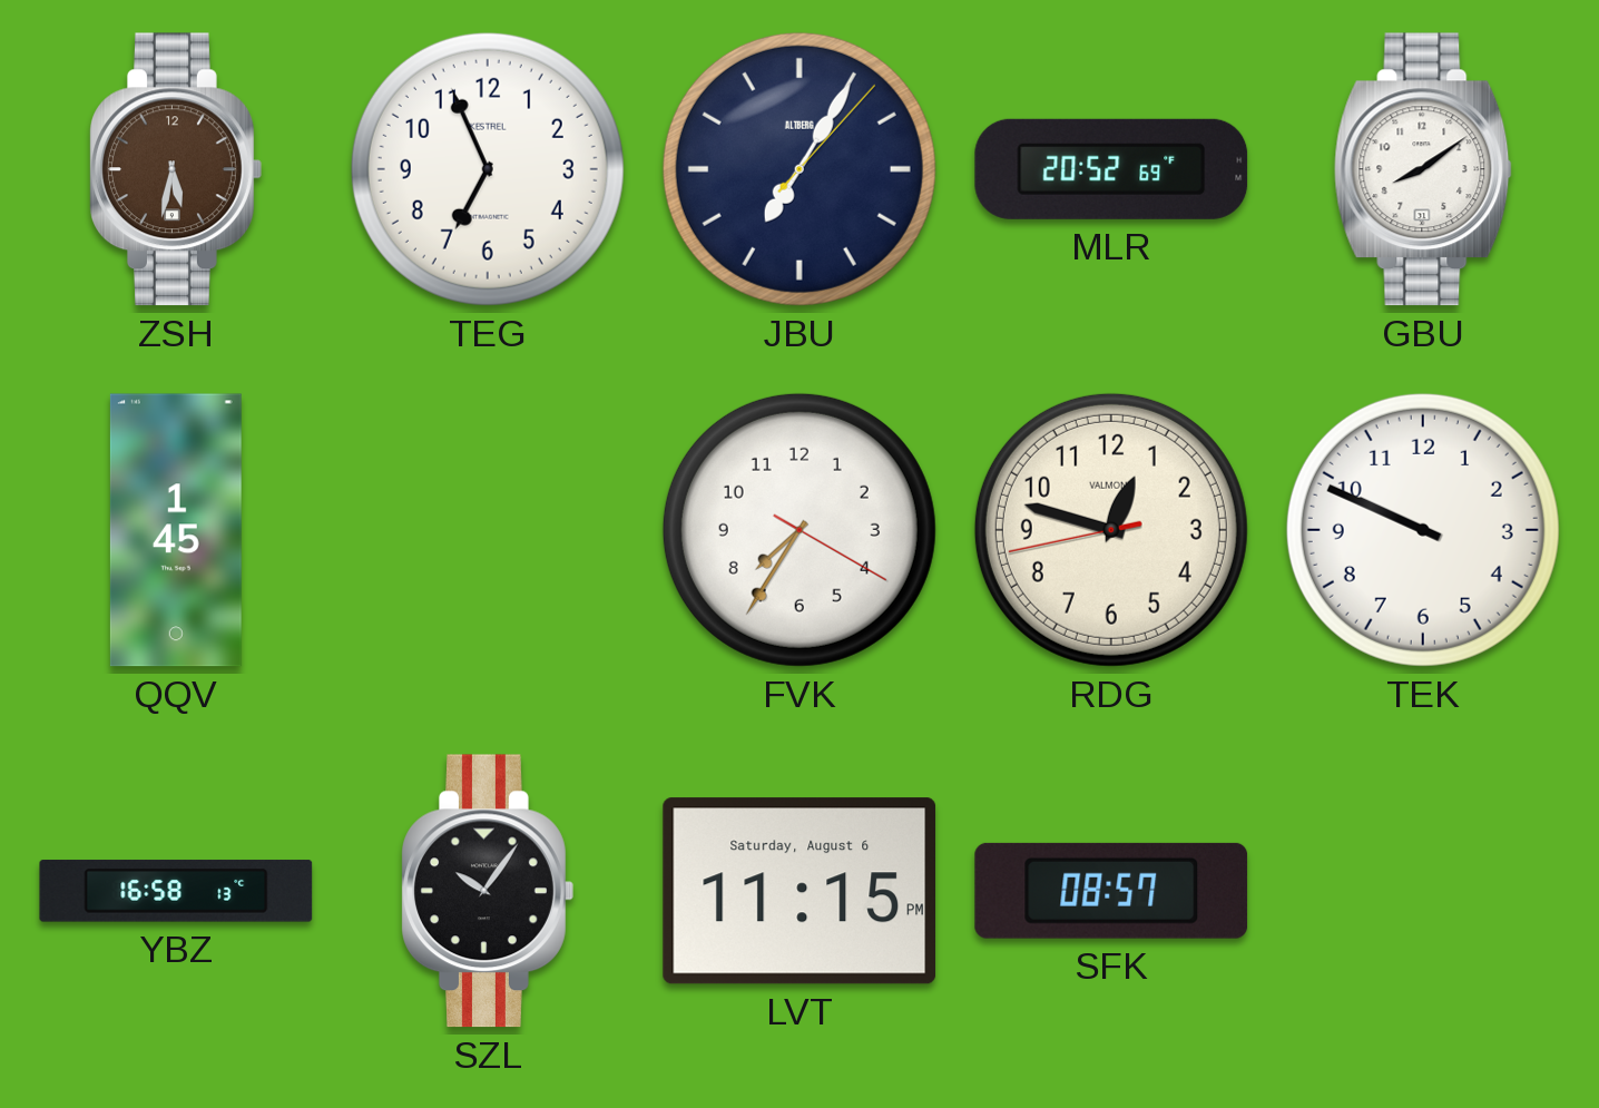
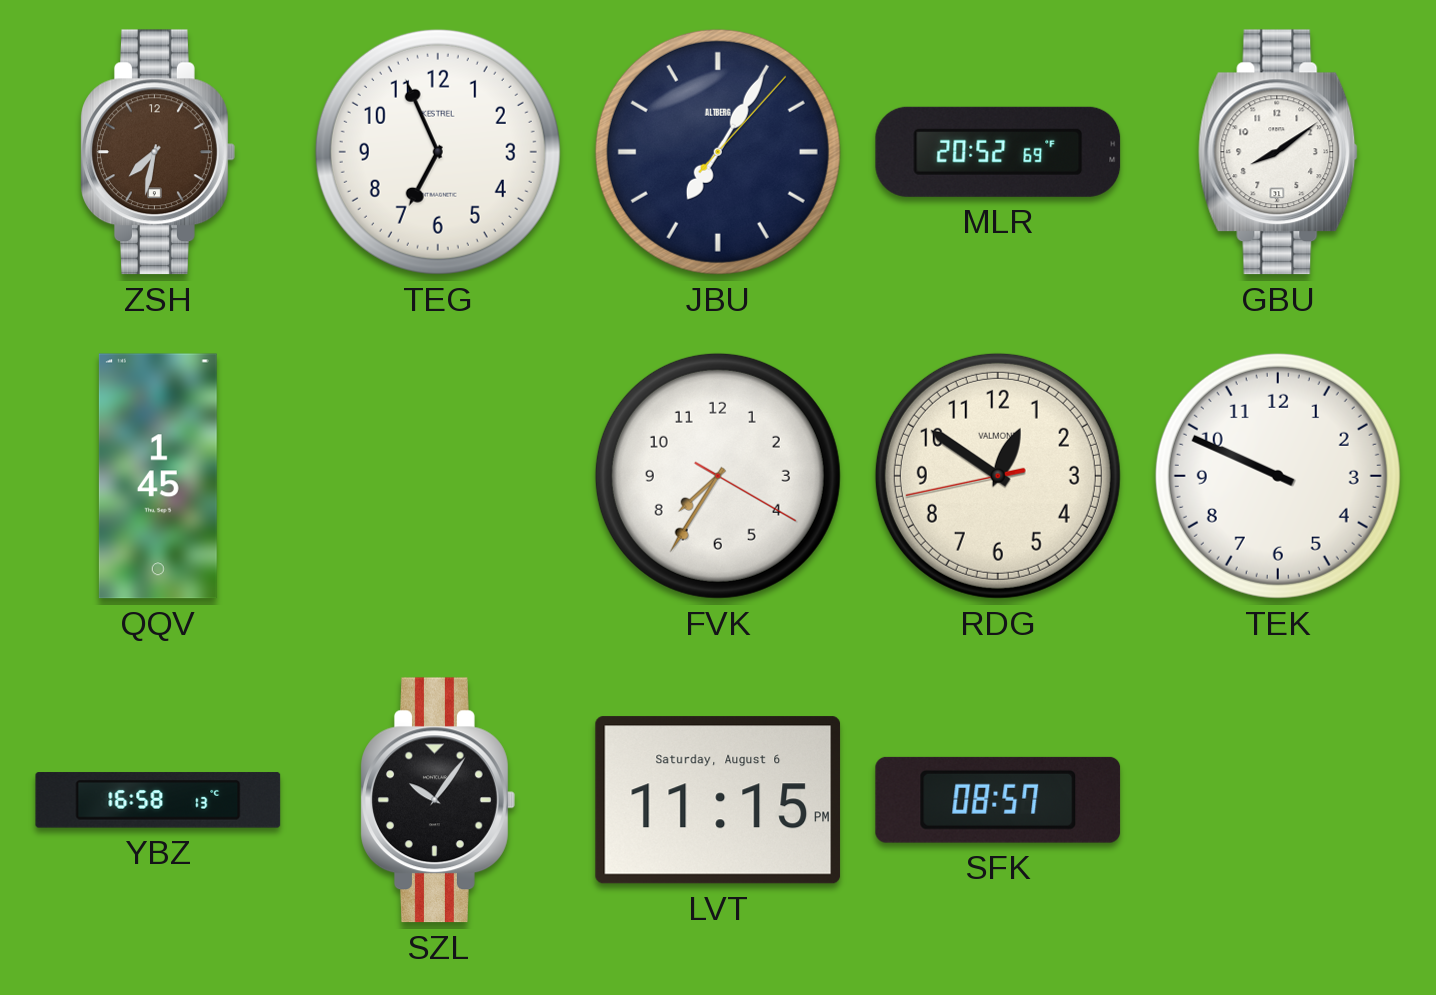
ZSH: 5:32 -> 7:32 (158, 152)
RDG: 12:47 -> 12:50 (998, 476)
